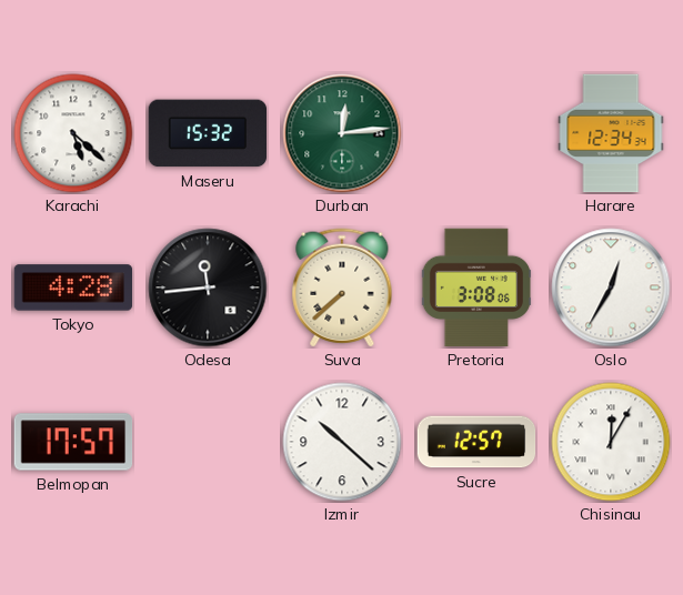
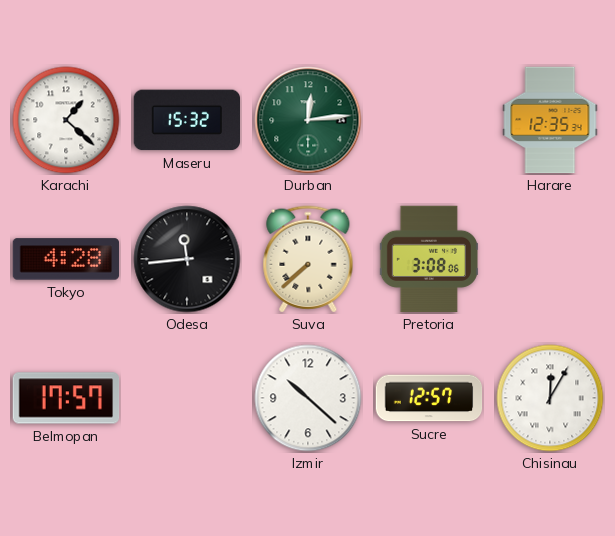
Karachi: 5:22 -> 1:22 (66, 120)
Harare: 12:34 -> 12:35 (550, 120)
Oslo: 12:35 -> none (611, 288)
